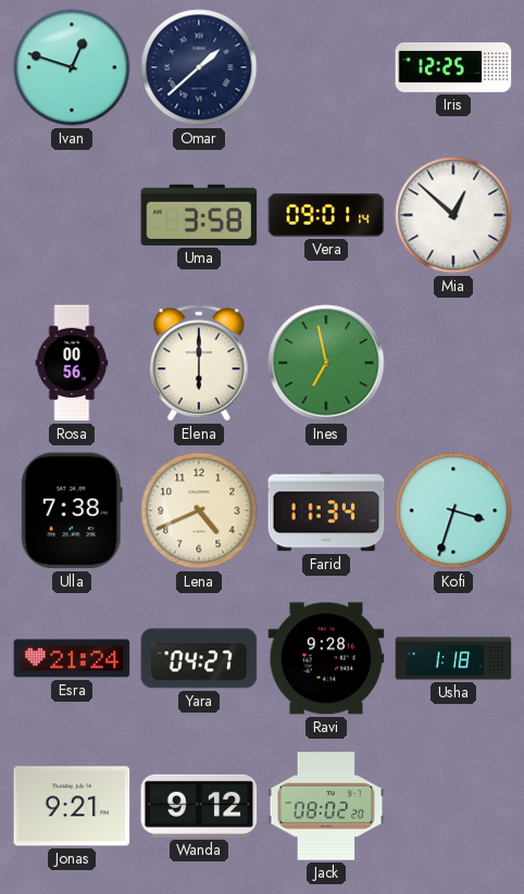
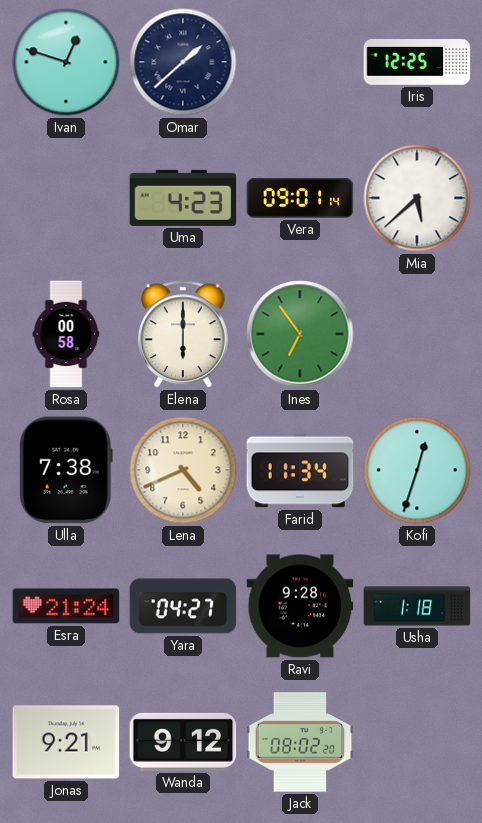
Uma: 3:58 -> 4:23 (183, 198)
Mia: 12:52 -> 5:38 (417, 198)
Rosa: 00:56 -> 00:58 (66, 334)
Ines: 6:58 -> 6:54 (300, 334)
Kofi: 3:33 -> 12:33 (417, 470)
